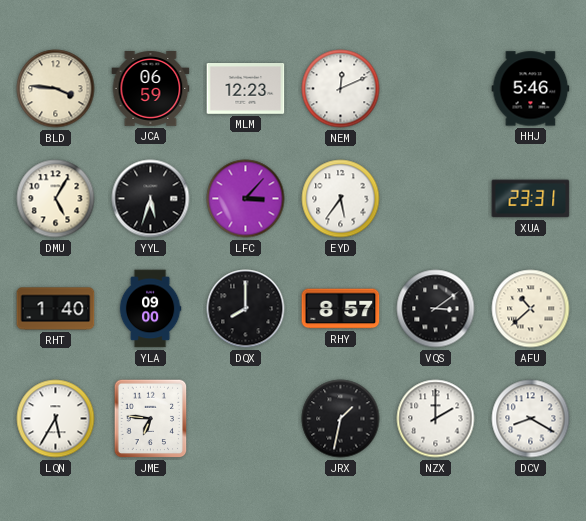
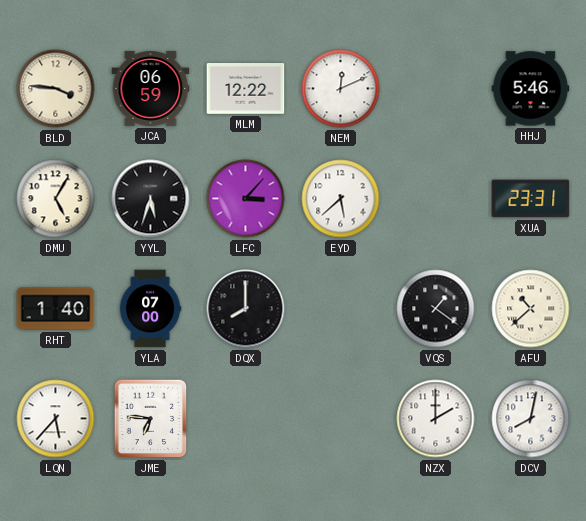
MLM: 12:23 -> 12:22 (246, 89)
EYD: 5:36 -> 5:38 (341, 199)
YLA: 09:00 -> 07:00 (150, 309)
RHY: 8:57 -> none (341, 309)
VQS: 3:09 -> 1:21 (436, 309)
LQN: 5:35 -> 5:37 (56, 419)
JRX: 1:32 -> none (341, 419)
DCV: 8:20 -> 8:02 (531, 419)
